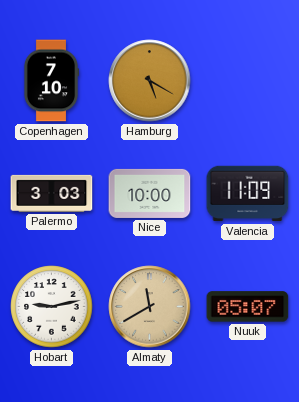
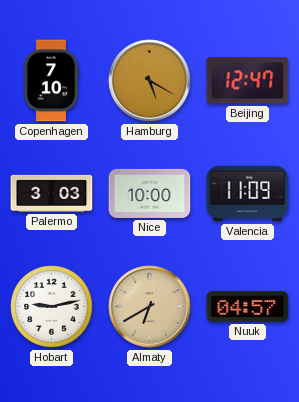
Beijing: none -> 12:47 (248, 81)
Almaty: 11:40 -> 6:40 (150, 307)
Nuuk: 05:07 -> 04:57 (248, 307)
